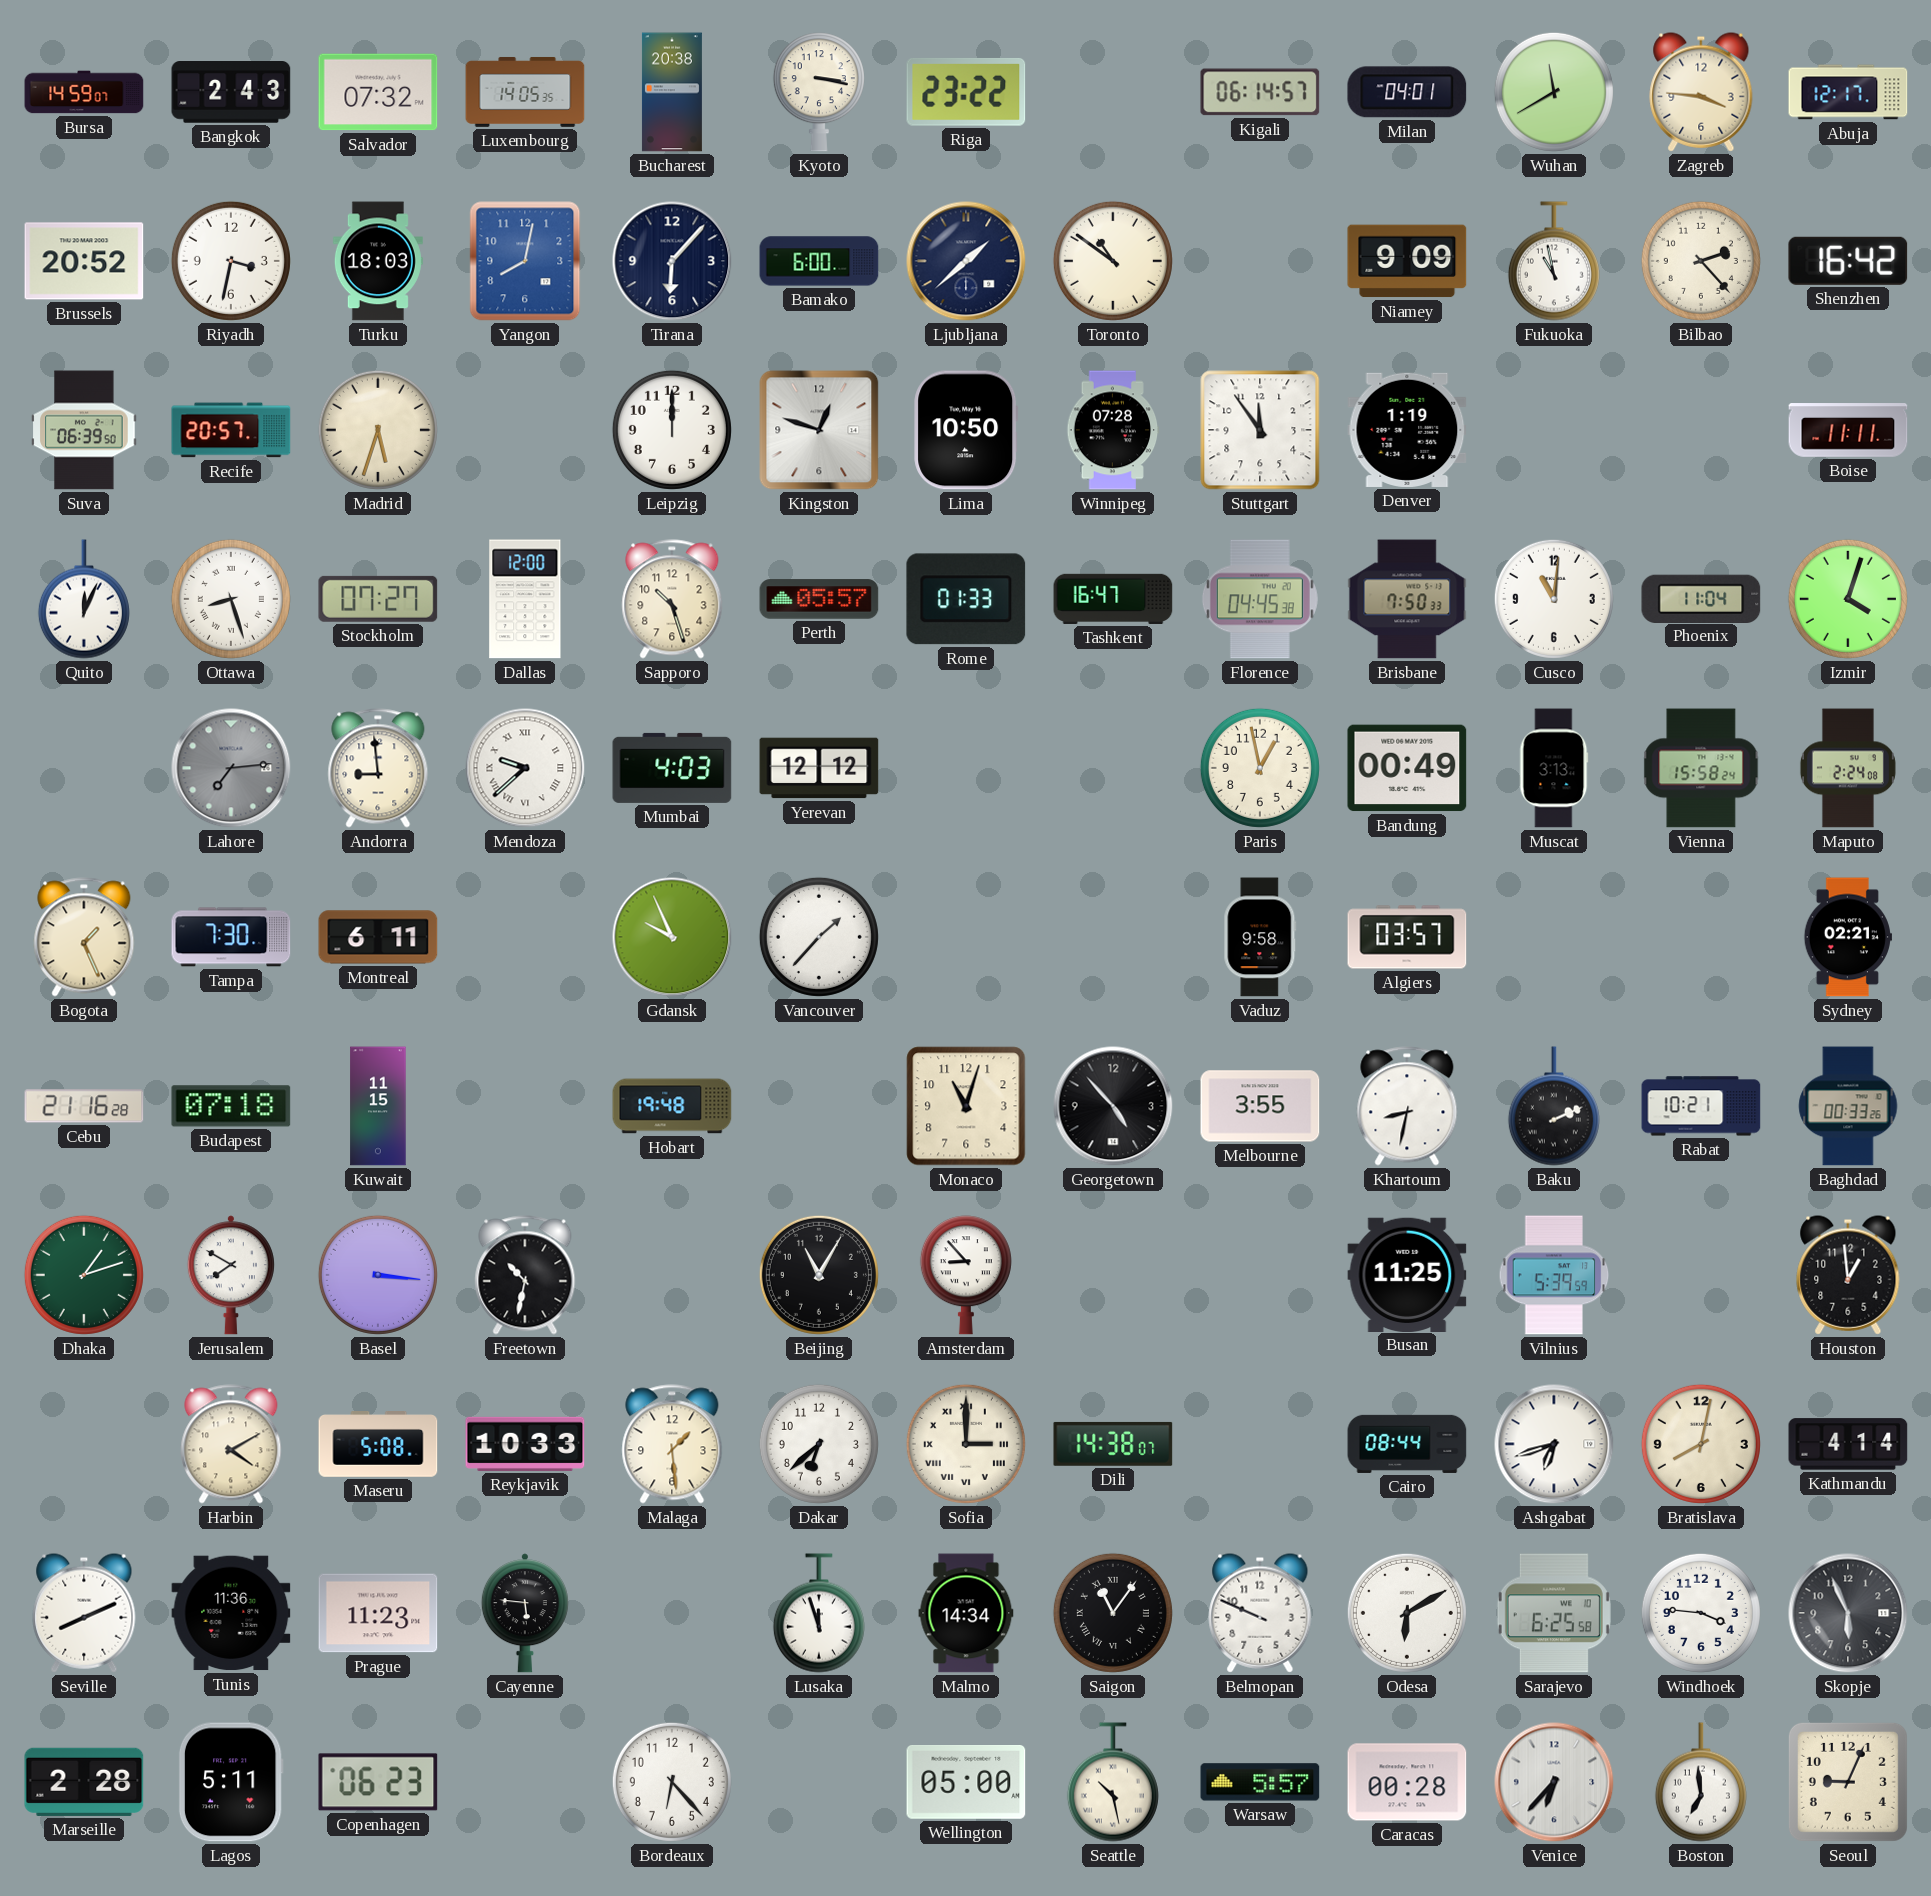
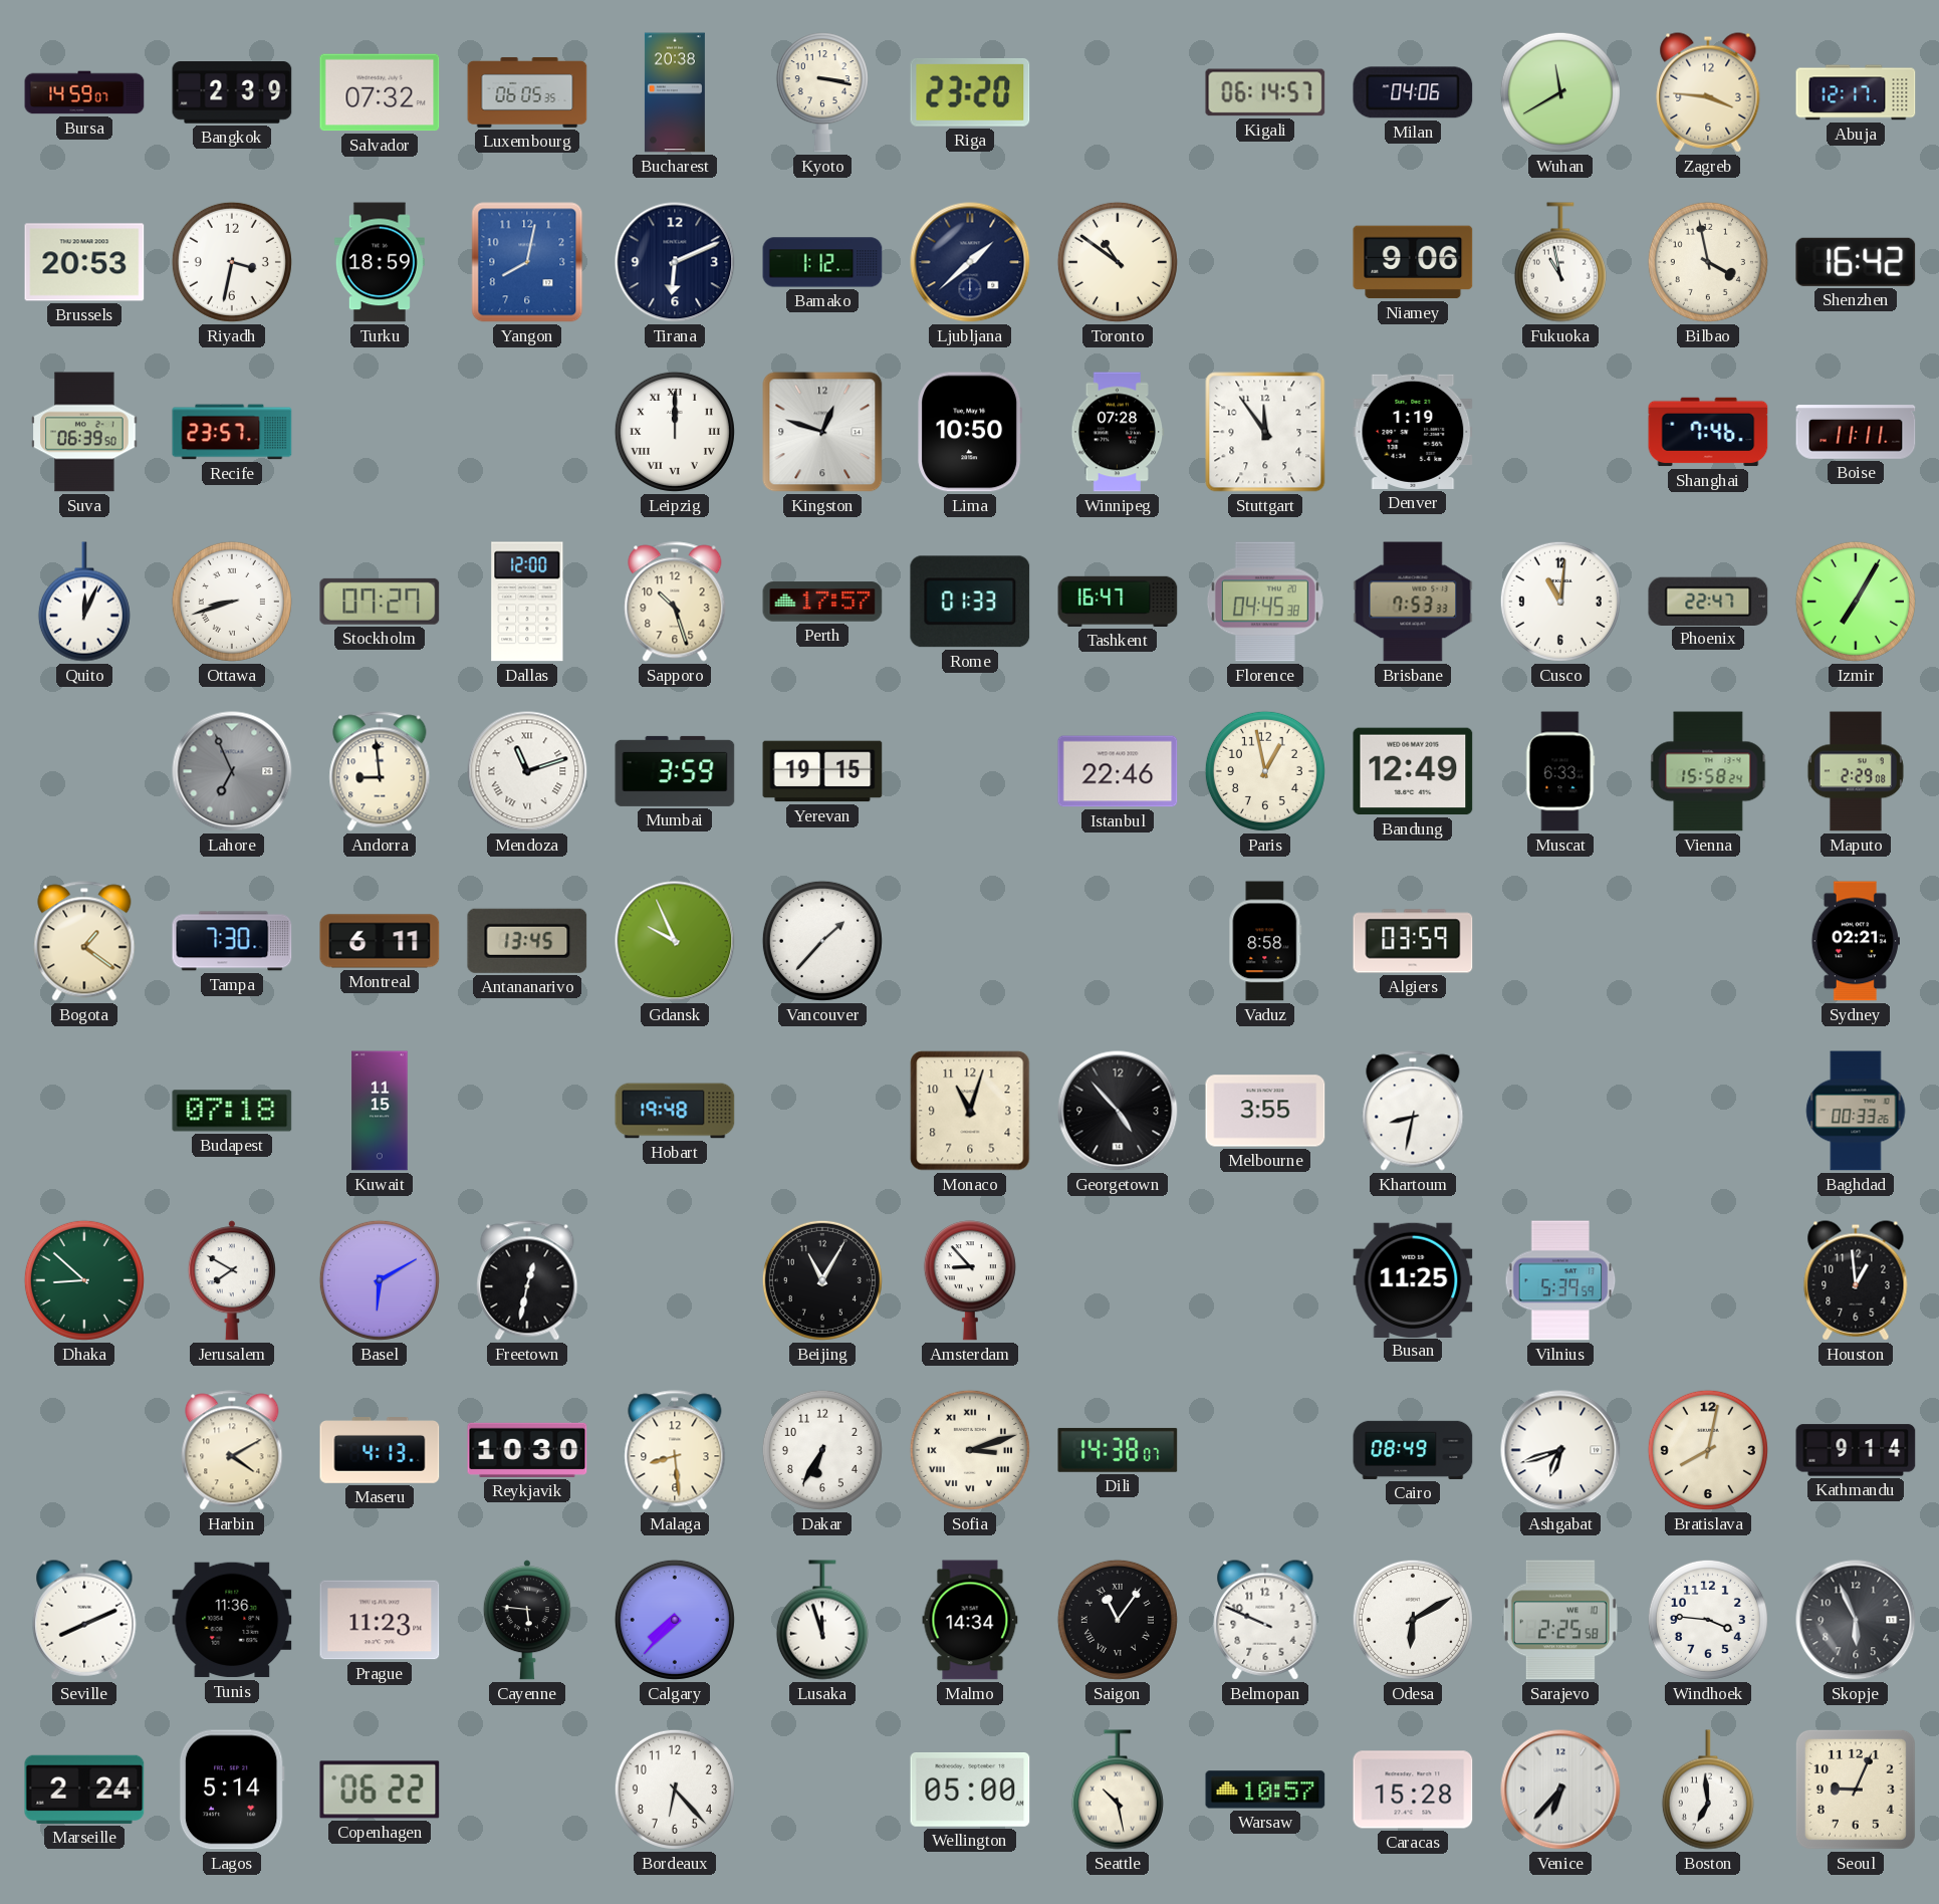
Bangkok: 2:43 -> 2:39 (232, 92)
Luxembourg: 14:05 -> 06:05 (527, 92)
Riga: 23:22 -> 23:20 (970, 92)
Milan: 04:01 -> 04:06 (1413, 92)
Brussels: 20:52 -> 20:53 (84, 262)
Turku: 18:03 -> 18:59 (380, 262)
Tirana: 6:07 -> 6:11 (675, 262)
Bamako: 6:00 -> 1:12 (822, 262)
Niamey: 9:09 -> 9:06 (1413, 262)
Bilbao: 2:23 -> 3:58 (1708, 262)
Recife: 20:57 -> 23:57 (232, 432)
Madrid: 5:33 -> none (378, 430)
Leipzig numerals: Arabic -> Roman (675, 432)
Shanghai: none -> 7:46 (1708, 432)
Ottawa: 8:27 -> 8:42 (232, 602)
Perth: 05:57 -> 17:57 (822, 602)
Brisbane: 7:50 -> 7:53 (1413, 602)
Phoenix: 11:04 -> 22:47 (1708, 601)
Izmir: 4:03 -> 7:05 (1856, 602)
Lahore: 7:14 -> 6:56 (232, 771)
Mendoza: 9:38 -> 11:12 (527, 771)
Mumbai: 4:03 -> 3:59 (675, 771)
Yerevan: 12:12 -> 19:15 (822, 771)
Istanbul: none -> 22:46 (1118, 771)
Bandung: 00:49 -> 12:49 (1413, 771)
Muscat: 3:13 -> 6:33 (1560, 771)
Maputo: 2:24 -> 2:29 (1856, 771)
Bogota: 1:26 -> 1:21 (84, 941)
Antananarivo: none -> 13:45 (527, 941)
Vaduz: 9:58 -> 8:58 (1265, 941)
Algiers: 03:57 -> 03:59 (1413, 941)
Cebu: 21:16 -> none (84, 1106)
Baku: 2:11 -> none (1554, 1106)
Rabat: 10:21 -> none (1701, 1106)
Dhaka: 1:12 -> 8:52 (84, 1280)
Basel: 3:16 -> 6:10 (380, 1280)
Freetown: 10:32 -> 12:32 (527, 1280)
Maseru: 5:08 -> 4:13 (380, 1451)
Reykjavik: 10:33 -> 10:30 (527, 1450)
Malaga: 1:29 -> 8:29 (675, 1450)
Dakar: 6:38 -> 6:35 (822, 1450)
Sofia: 3:00 -> 3:12 (970, 1450)
Cairo: 08:44 -> 08:49 (1413, 1450)
Kathmandu: 4:14 -> 9:14 (1856, 1450)
Calgary: none -> 7:37 (675, 1620)
Sarajevo: 6:25 -> 2:25 (1560, 1620)
Marseille: 2:28 -> 2:24 (84, 1790)
Lagos: 5:11 -> 5:14 (232, 1790)
Copenhagen: 06:23 -> 06:22 (380, 1790)
Warsaw: 5:57 -> 10:57 (1265, 1790)
Caracas: 00:28 -> 15:28 (1413, 1790)
